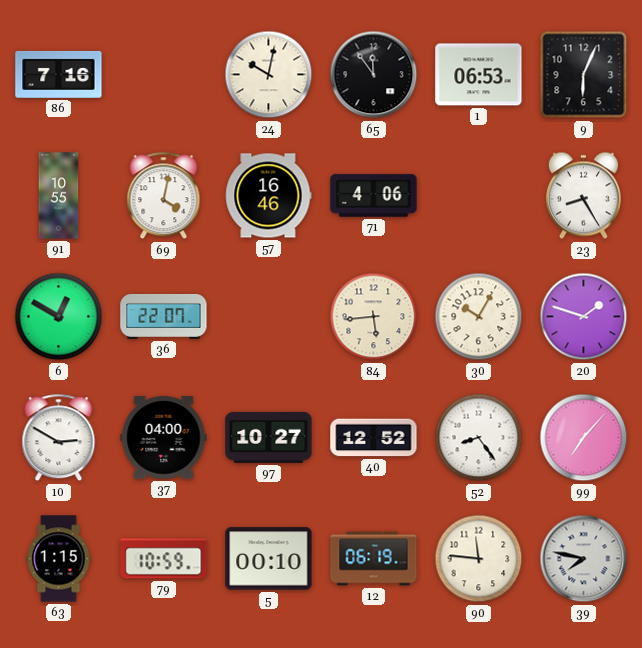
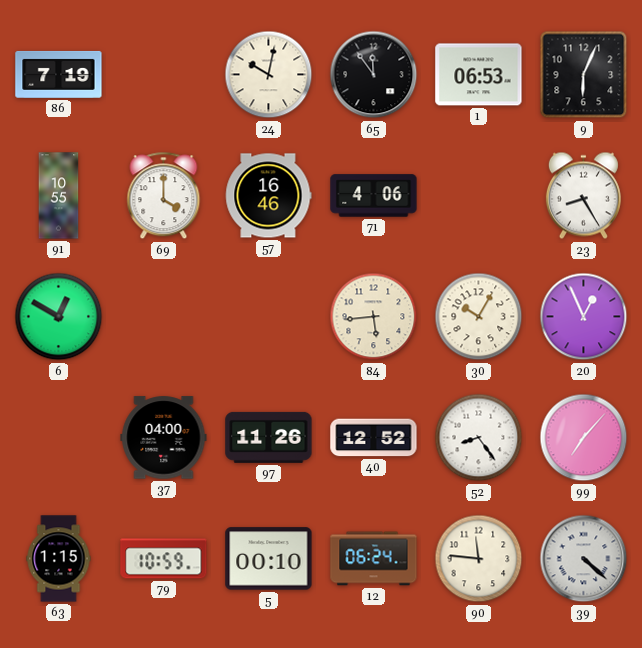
86: 7:16 -> 7:19 (59, 74)
69: 4:02 -> 4:00 (164, 196)
36: 22:07 -> none (164, 316)
20: 1:48 -> 12:56 (584, 317)
10: 2:50 -> none (59, 438)
97: 10:27 -> 11:26 (269, 437)
12: 06:19 -> 06:24 (374, 559)
39: 7:47 -> 4:22 (584, 559)
